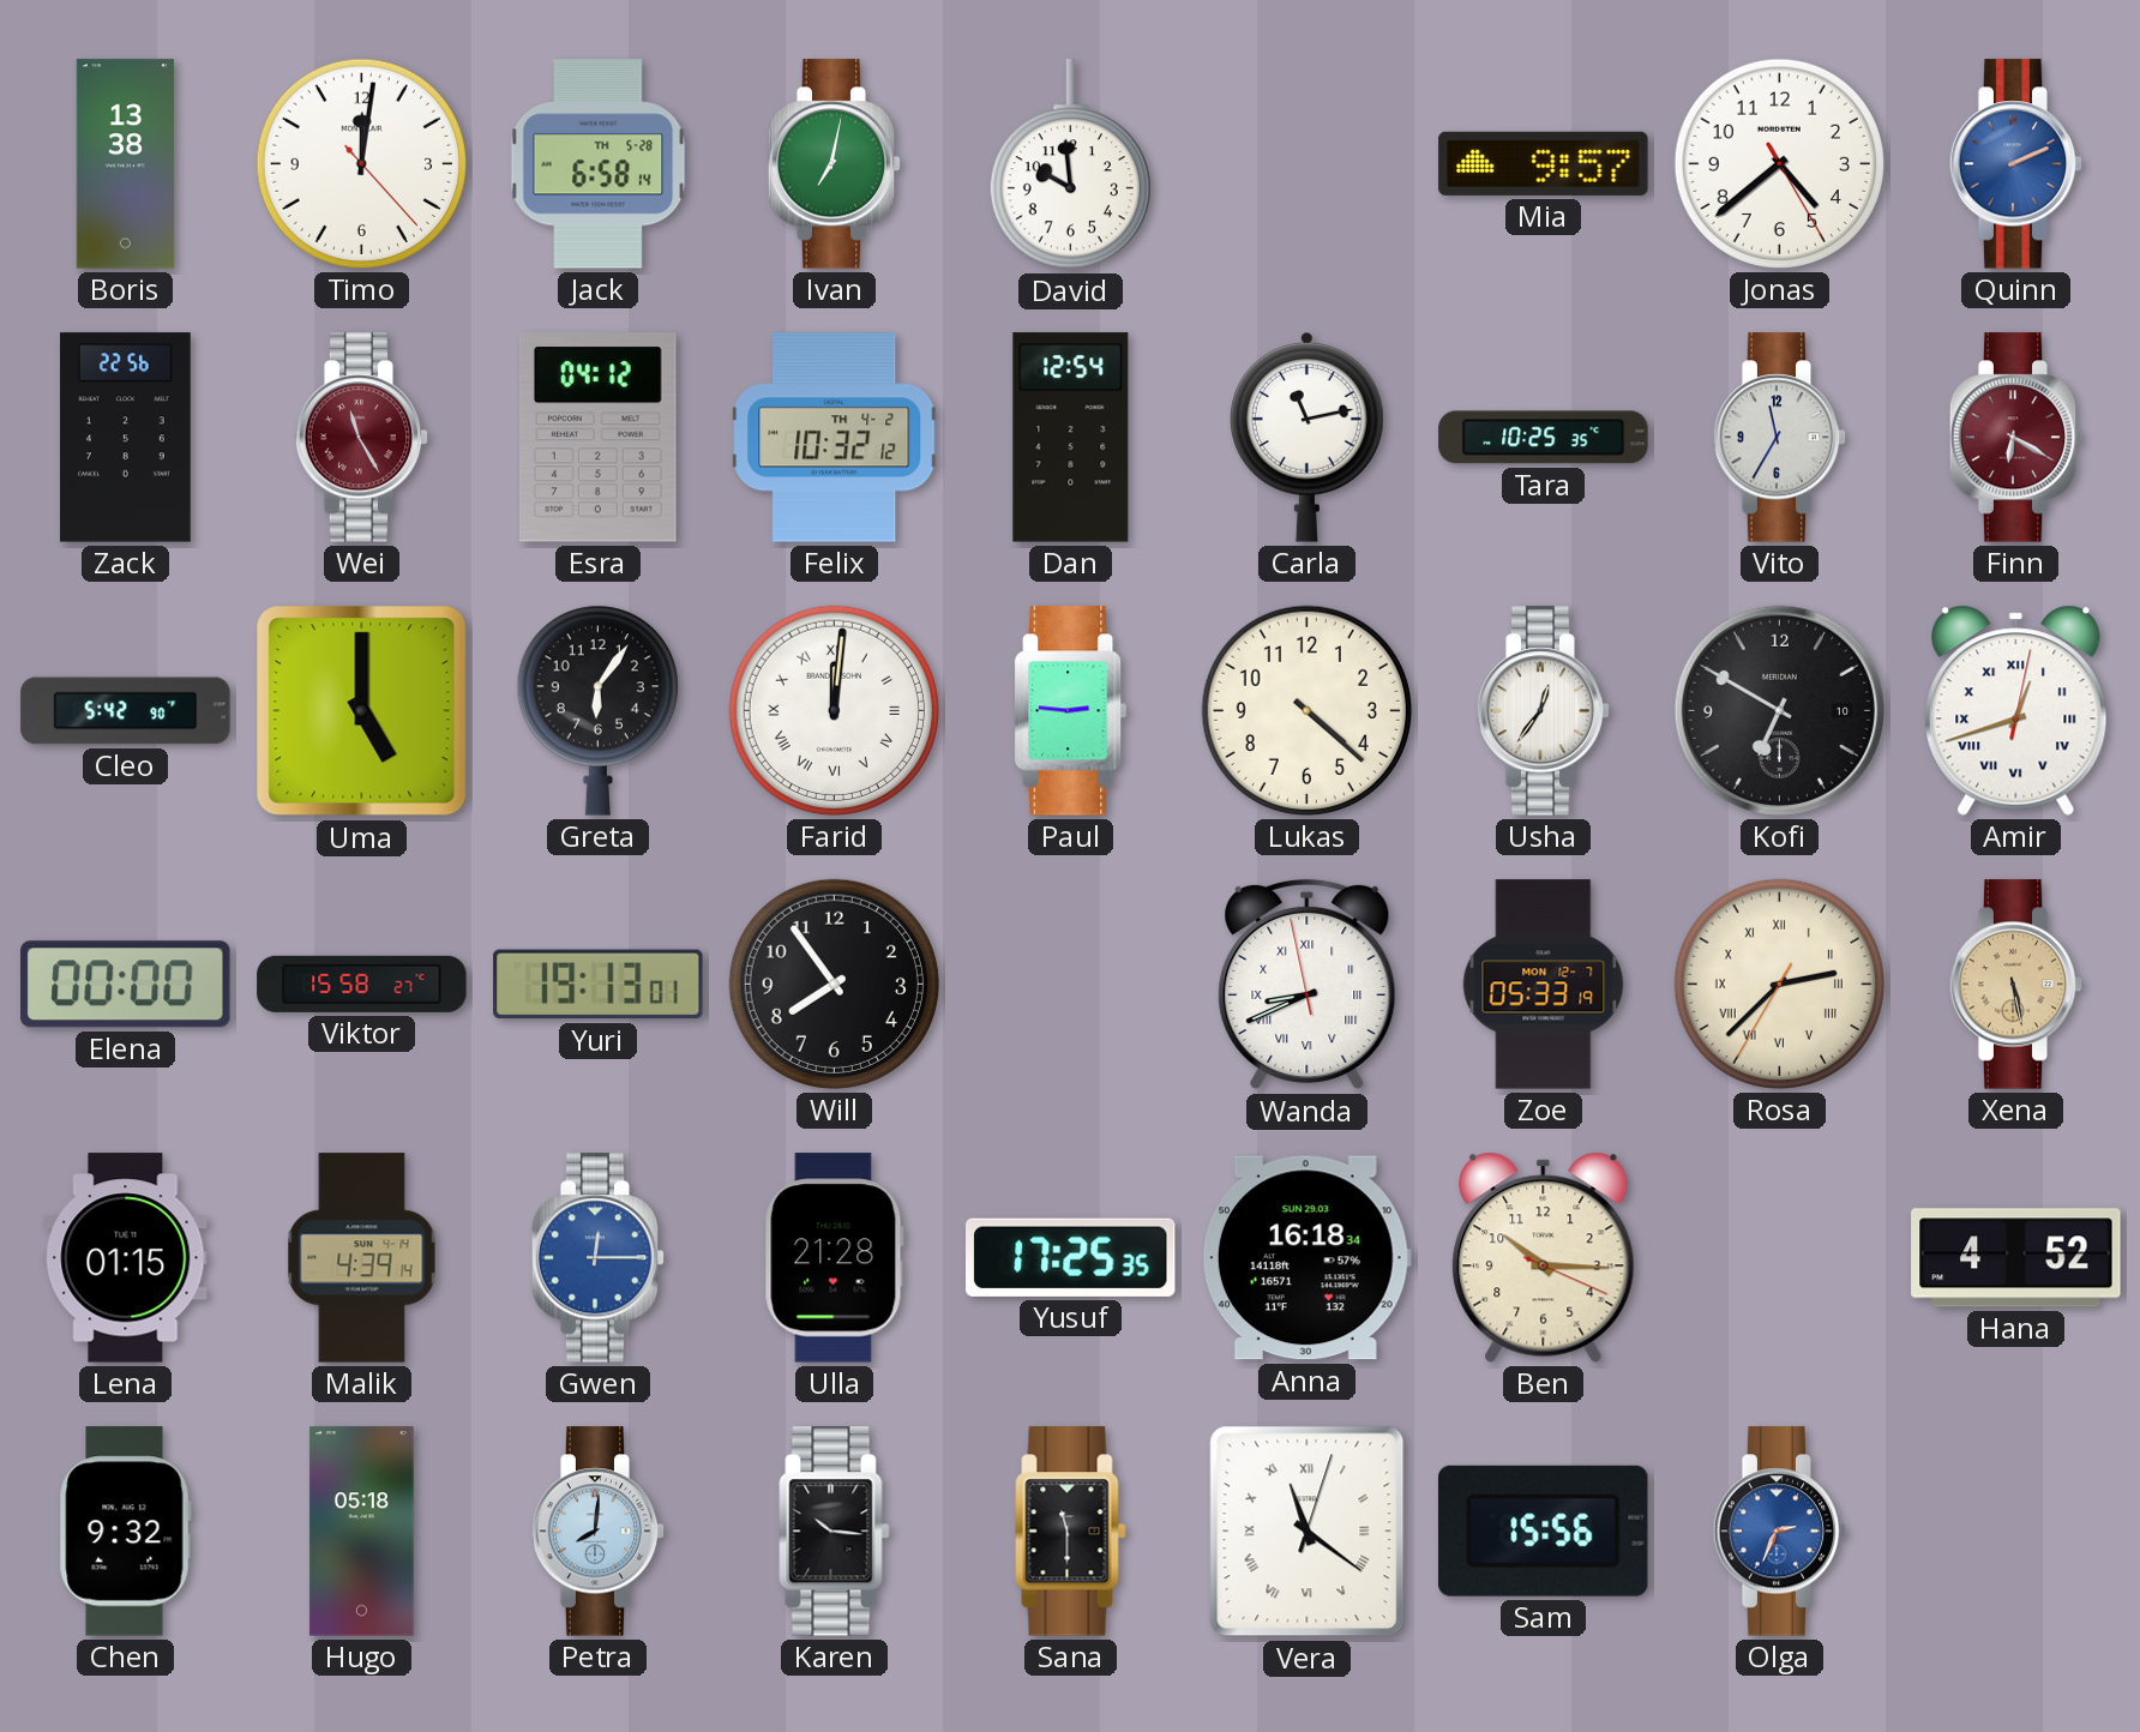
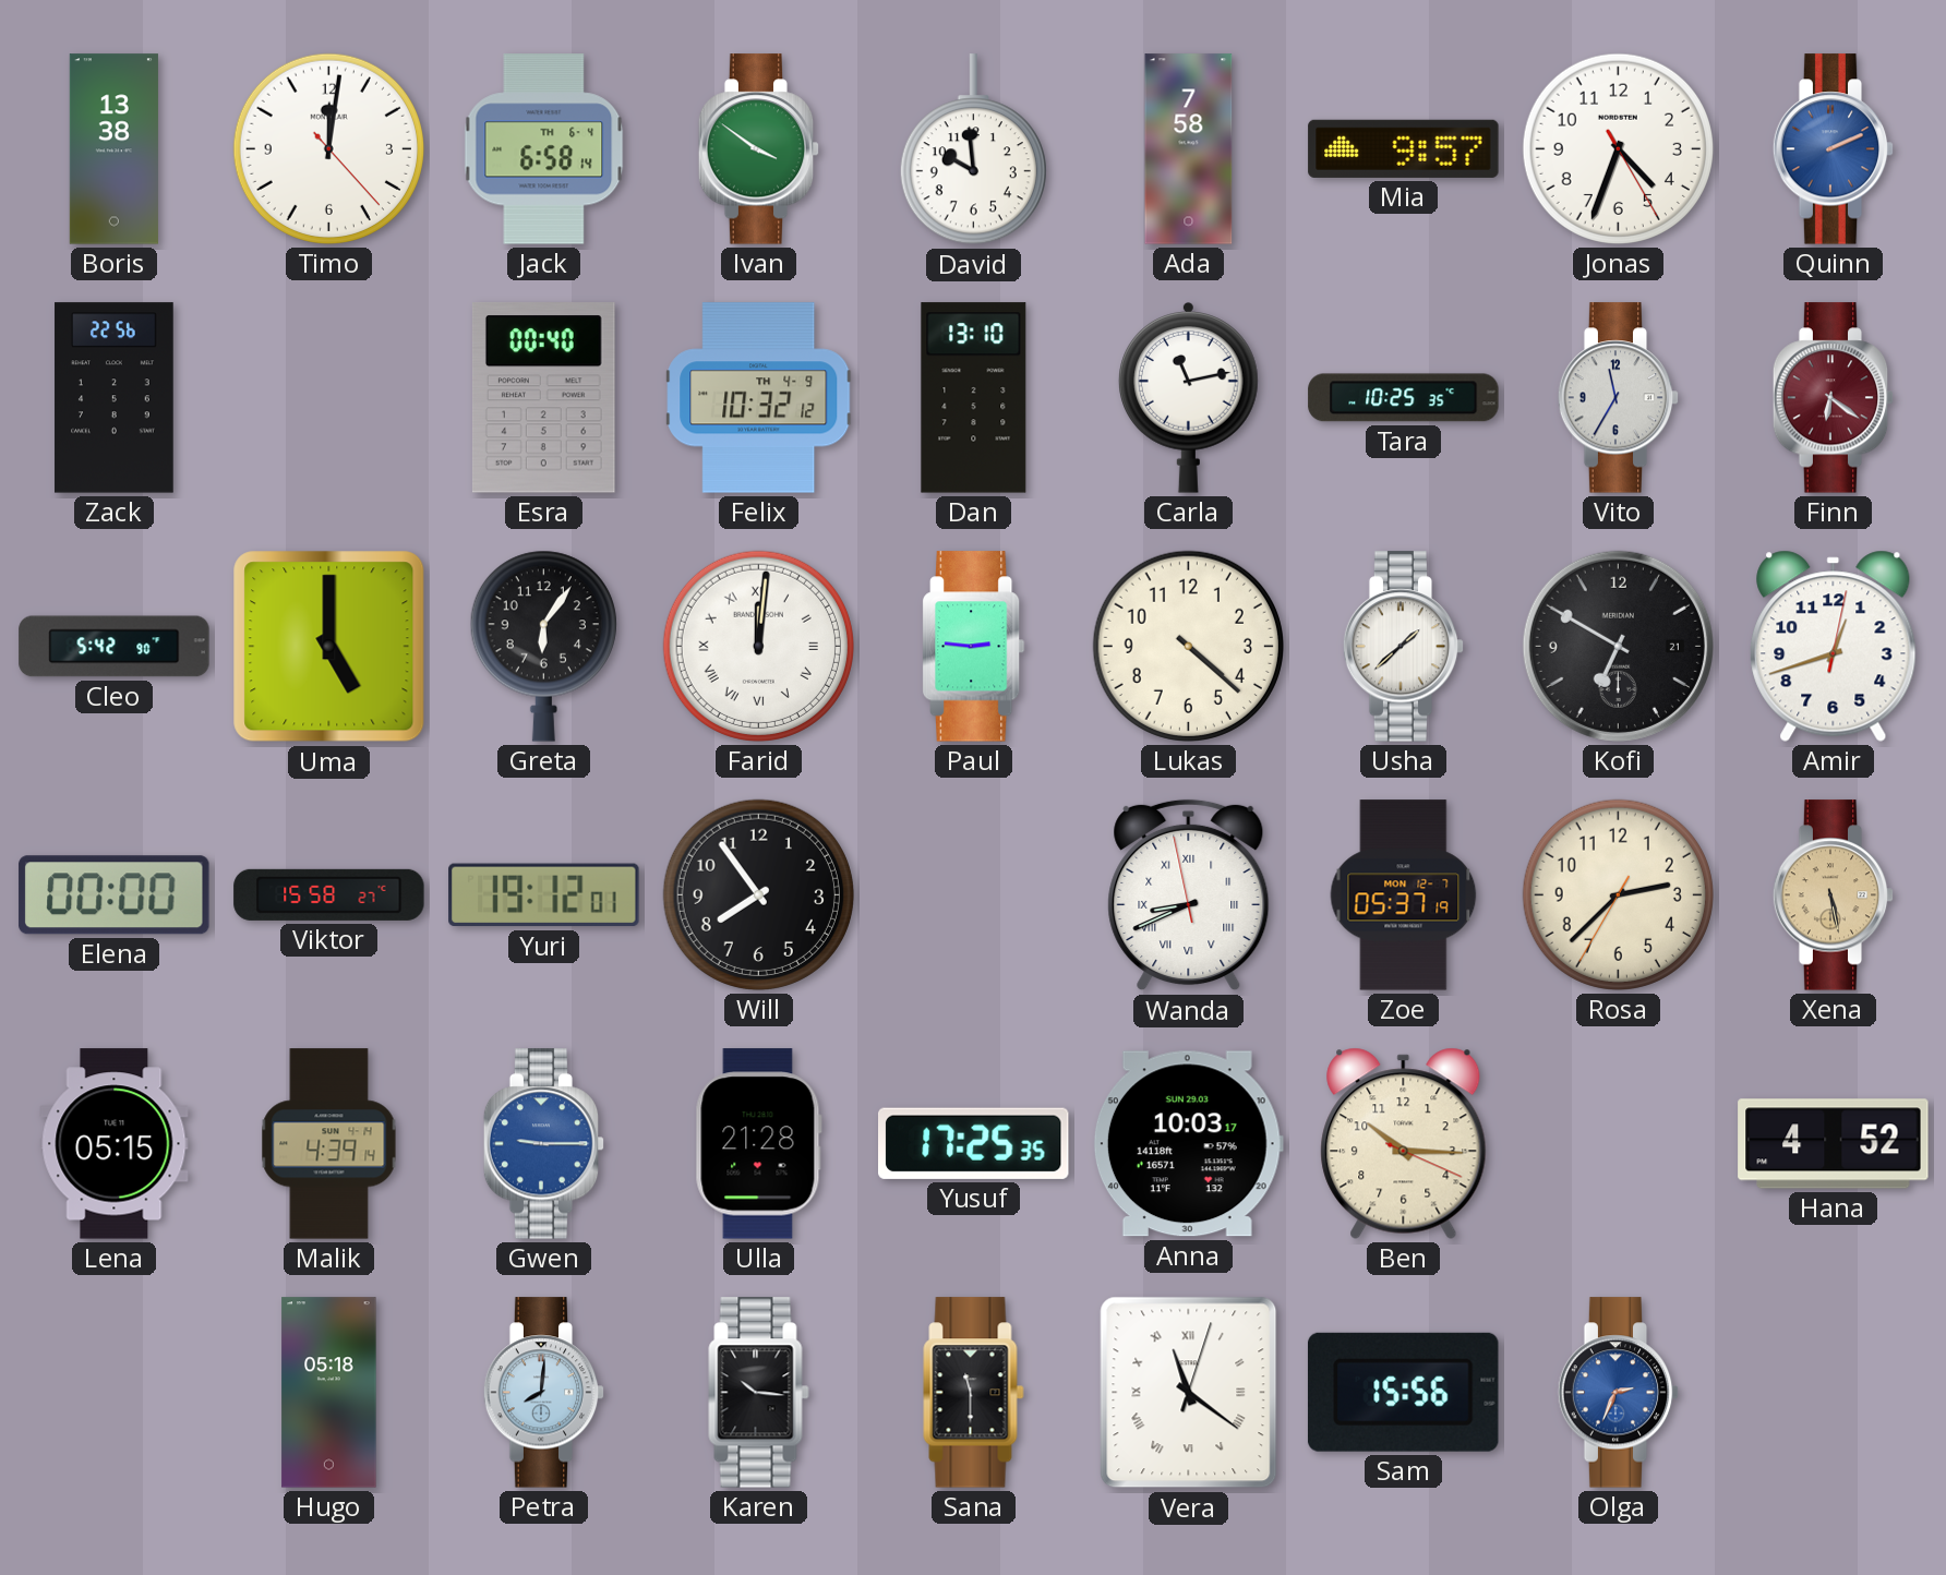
Jack date: TH 5-28 -> TH 6-4 (544, 149)
Ivan: 7:02 -> 3:51 (759, 149)
Ada: none -> 7:58 (1189, 149)
Jonas: 4:38 -> 4:33 (1618, 148)
Wei: 11:25 -> none (362, 438)
Esra: 04:12 -> 00:40 (543, 398)
Felix date: TH 4-2 -> TH 4-9 (759, 398)
Dan: 12:54 -> 13:10 (974, 398)
Finn: 6:20 -> 6:21 (1834, 398)
Usha: 12:36 -> 1:38 (1404, 647)
Kofi date: 10 -> 21 (1618, 646)
Amir numerals: Roman -> Arabic (1834, 646)
Yuri: 19:13 -> 19:12 (544, 895)
Zoe: 05:33 -> 05:37 (1404, 895)
Rosa numerals: Roman -> Arabic (1618, 894)
Lena: 01:15 -> 05:15 (115, 1144)
Gwen: 12:15 -> 9:15 (544, 1144)
Anna: 16:18 -> 10:03 (1188, 1144)
Chen: 9:32 -> none (125, 1532)
